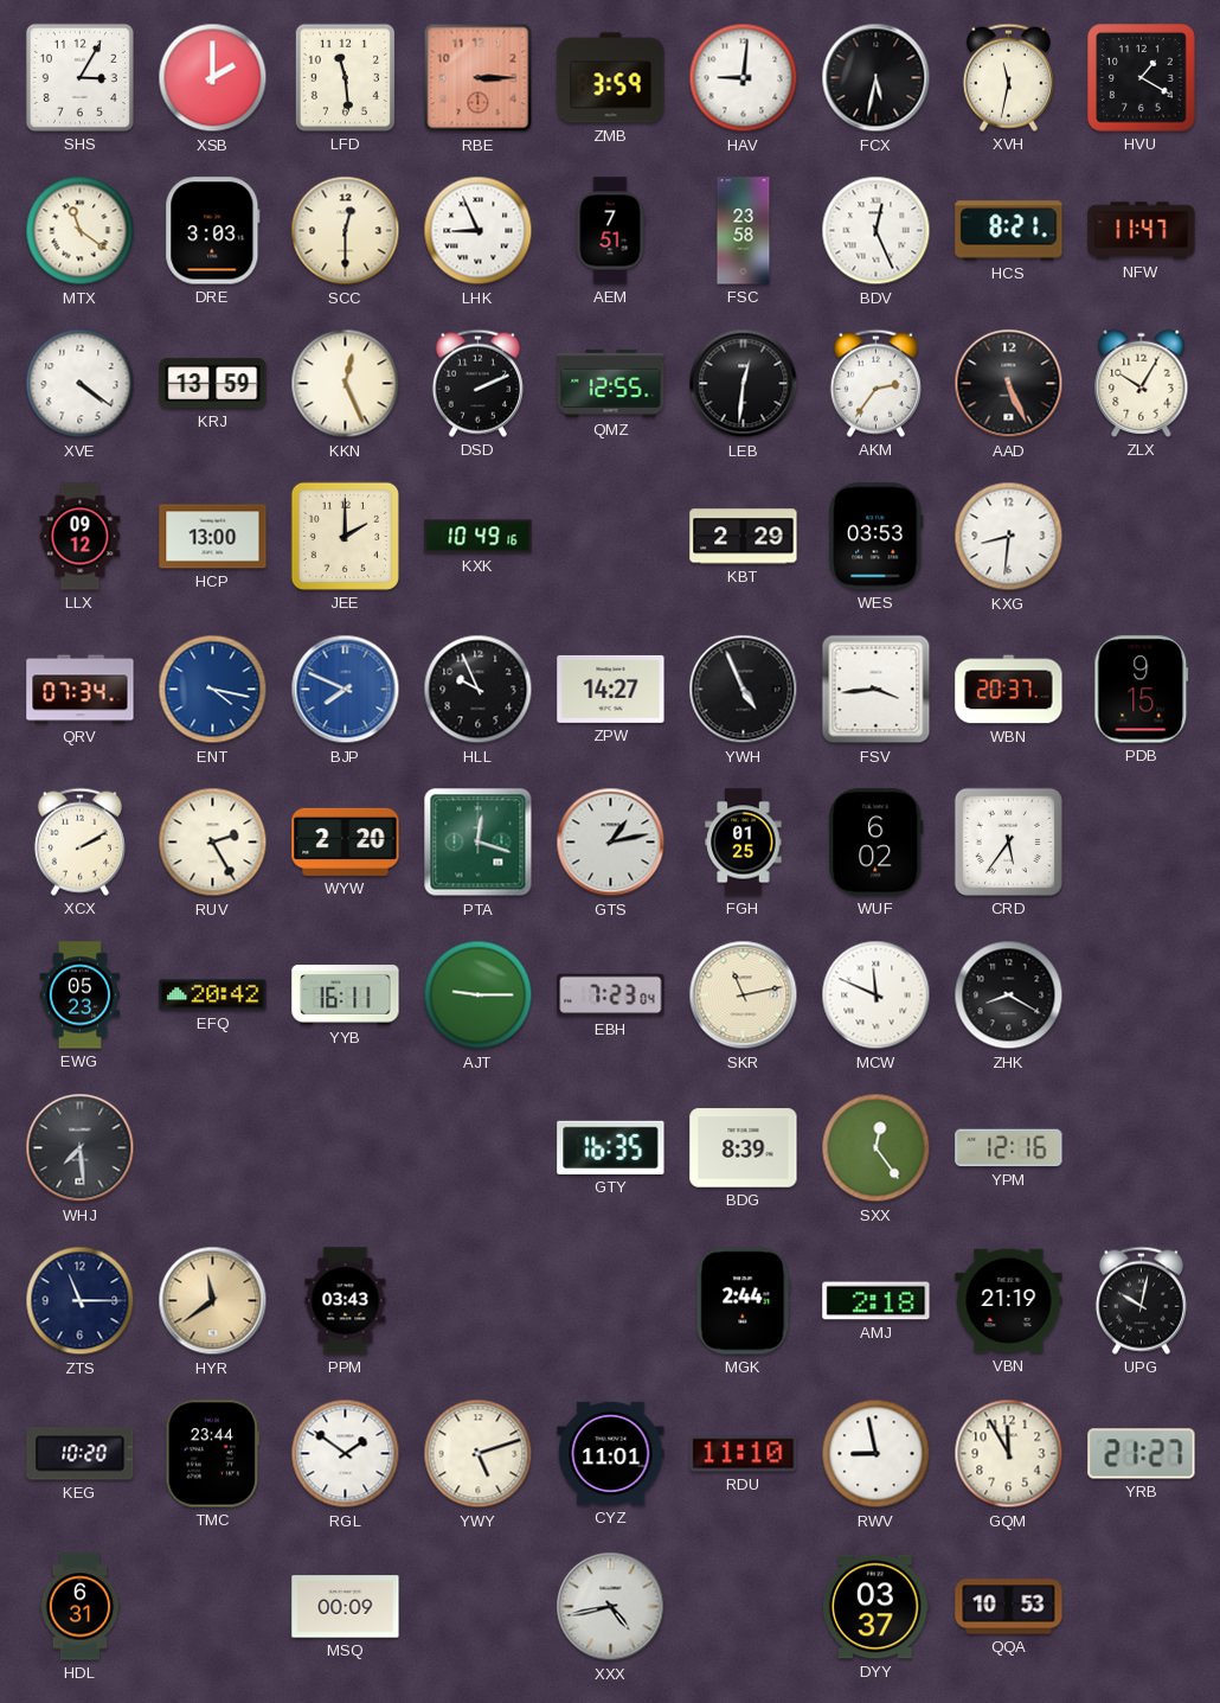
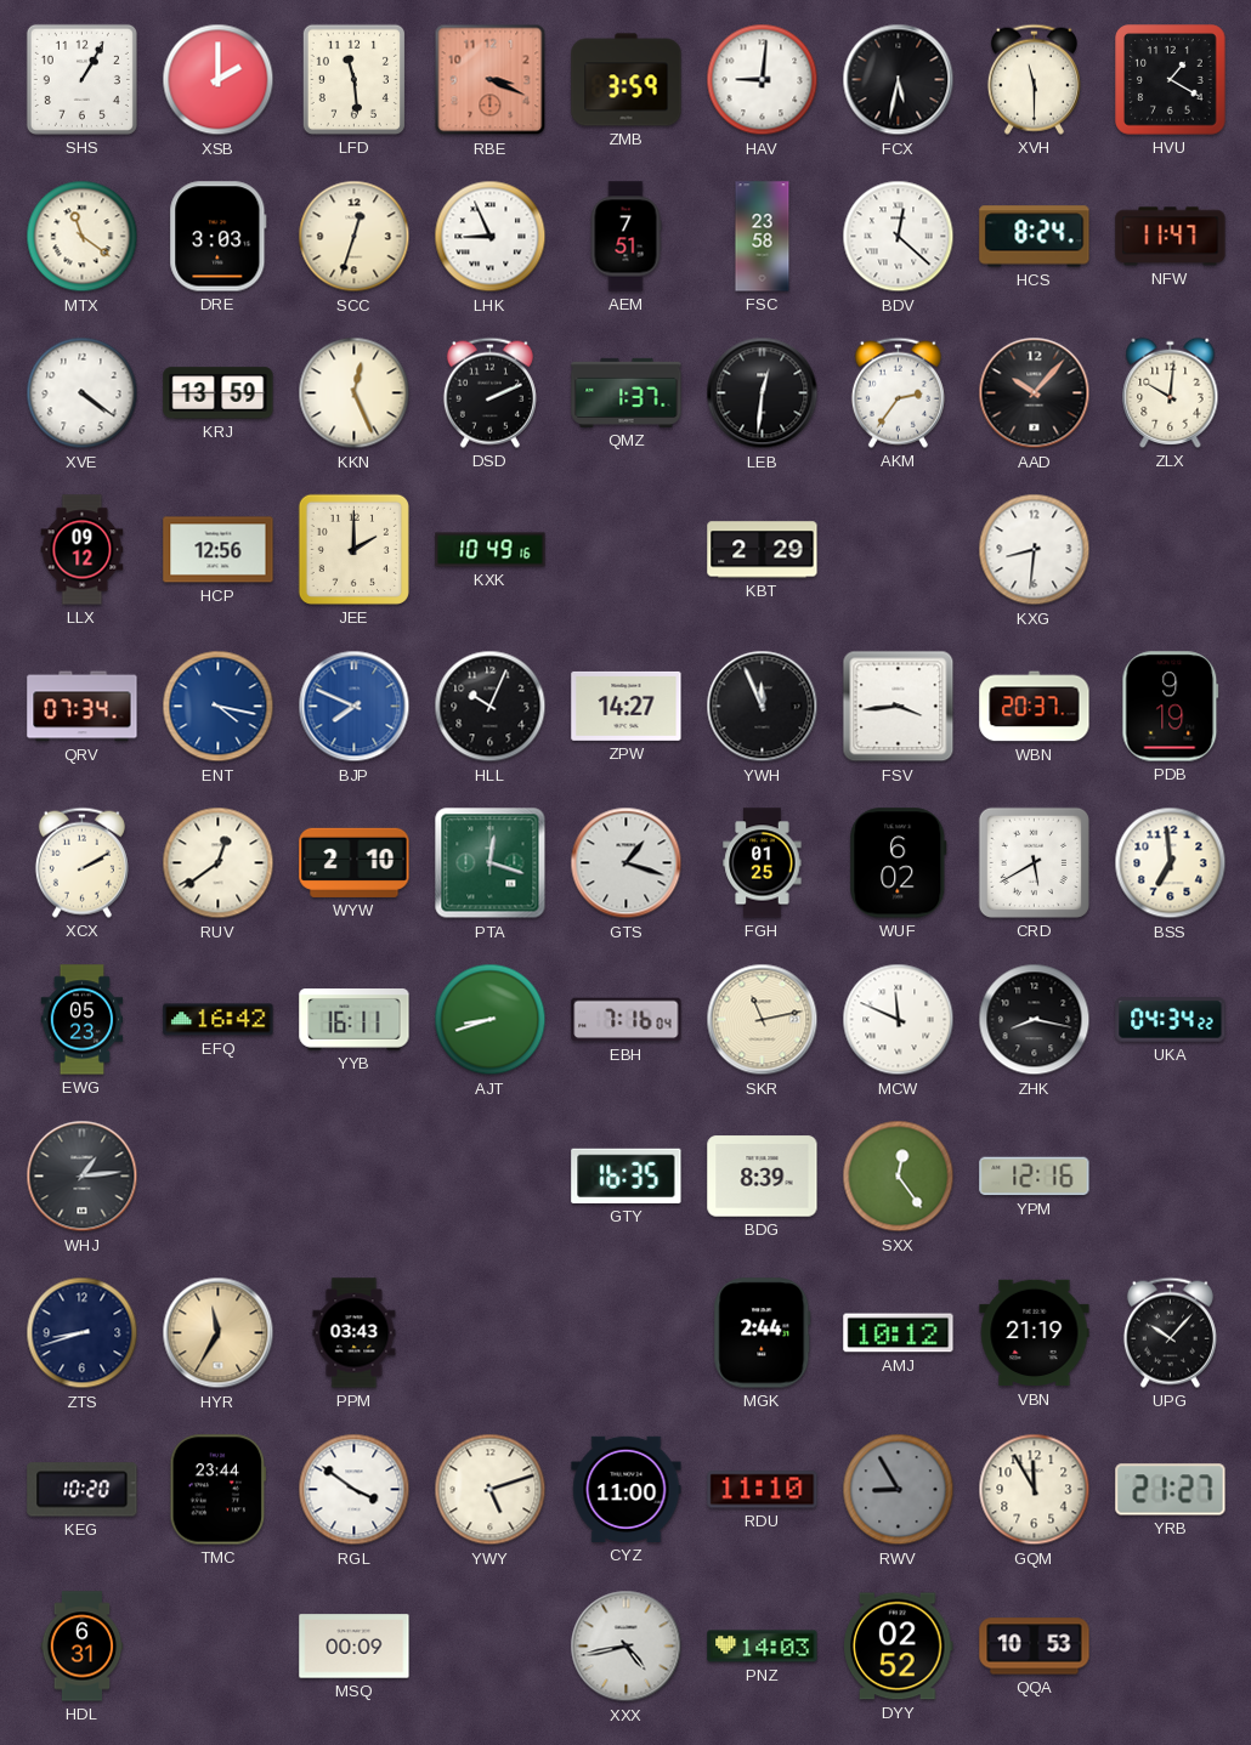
SHS: 3:05 -> 1:05 (81, 79)
RBE: 3:15 -> 3:19 (491, 80)
XVH: 11:32 -> 11:30 (1034, 79)
SCC: 12:30 -> 12:33 (355, 237)
BDV: 12:26 -> 12:22 (899, 237)
HCS: 8:21 -> 8:24 (1035, 237)
QMZ: 12:55 -> 1:37 (627, 392)
AAD: 5:26 -> 10:07 (1035, 393)
ZLX: 10:05 -> 10:01 (1171, 392)
HCP: 13:00 -> 12:56 (219, 550)
WES: 03:53 -> none (877, 537)
HLL: 9:56 -> 10:04 (491, 707)
YWH: 4:56 -> 11:56 (763, 707)
PDB: 9:15 -> 9:19 (1171, 707)
RUV: 2:25 -> 12:39 (219, 863)
WYW: 2:20 -> 2:10 (355, 862)
GTS: 1:13 -> 1:18 (627, 863)
CRD: 5:36 -> 5:40 (1034, 862)
BSS: none -> 6:59 (1171, 863)
EFQ: 20:42 -> 16:42 (219, 1020)
AJT: 9:15 -> 8:42 (491, 1020)
EBH: 7:23 -> 7:16 (627, 1020)
ZHK: 8:20 -> 8:17 (1035, 1020)
UKA: none -> 04:34 (1171, 1020)
WHJ: 7:29 -> 1:14 (83, 1177)
ZTS: 11:15 -> 8:42 (83, 1333)
HYR: 11:39 -> 11:35 (219, 1333)
AMJ: 2:18 -> 10:12 (899, 1333)
UPG: 10:02 -> 10:07 (1170, 1332)
RGL: 1:51 -> 3:51 (355, 1490)
CYZ: 11:01 -> 11:00 (627, 1489)
RWV: 8:58 -> 8:55 (899, 1490)
RWV dial: white -> grey (899, 1490)
PNZ: none -> 14:03 (763, 1647)
DYY: 03:37 -> 02:52 (899, 1647)
